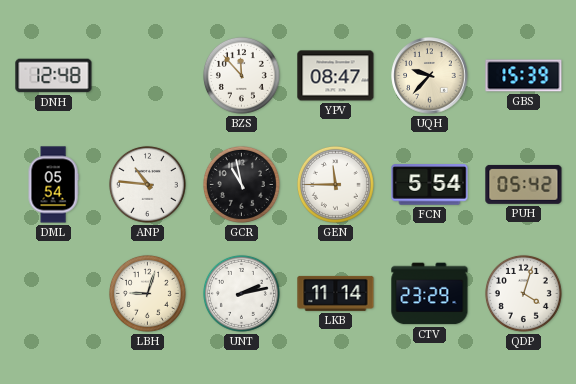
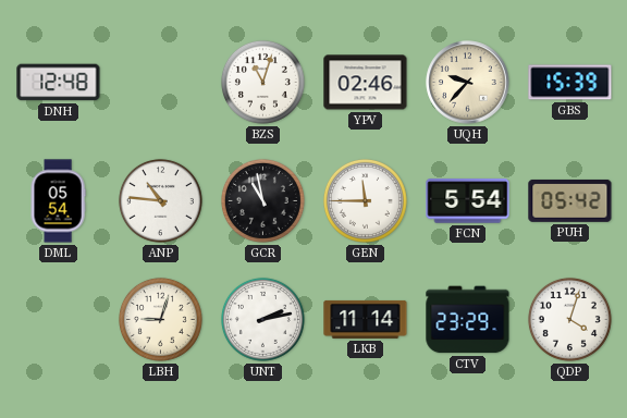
BZS: 11:53 -> 11:03 (262, 82)
YPV: 08:47 -> 02:46 (366, 83)
